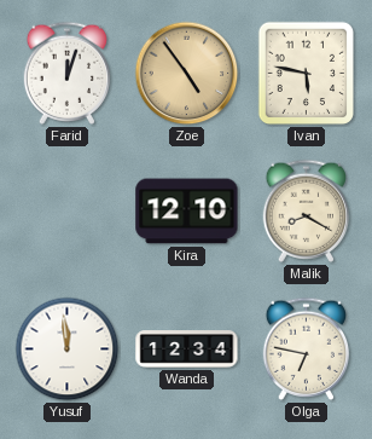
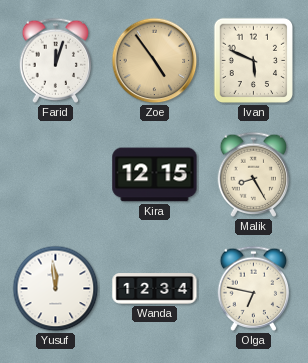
Ivan: 5:47 -> 5:49 (253, 61)
Kira: 12:10 -> 12:15 (155, 175)
Malik: 8:20 -> 8:25 (254, 174)
